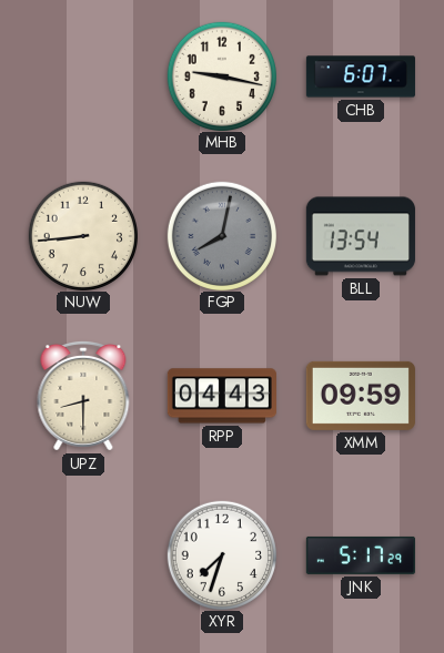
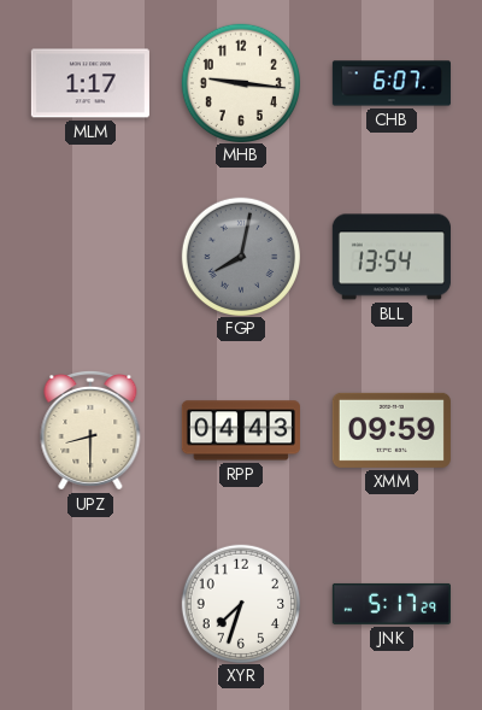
MLM: none -> 1:17 (90, 83)
MHB: 9:17 -> 9:16 (240, 82)
NUW: 8:44 -> none (82, 235)
